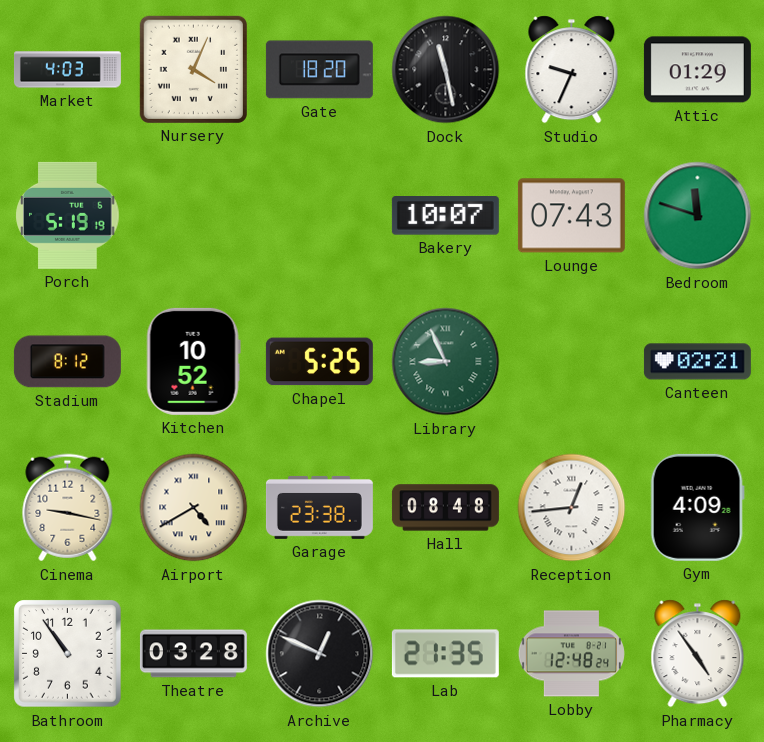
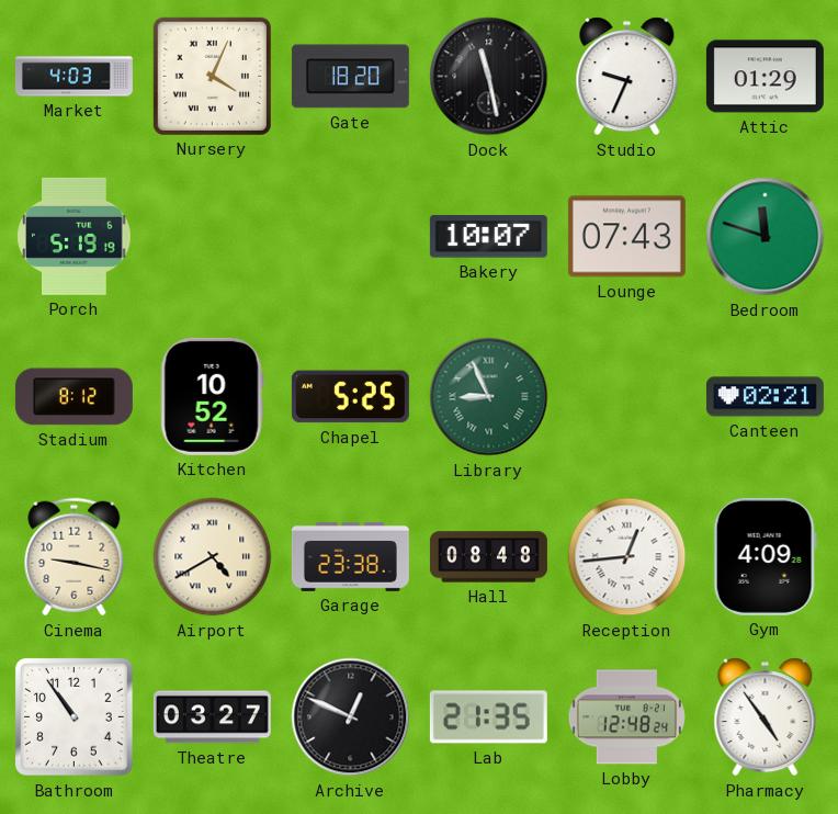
Theatre: 03:28 -> 03:27 (212, 717)
